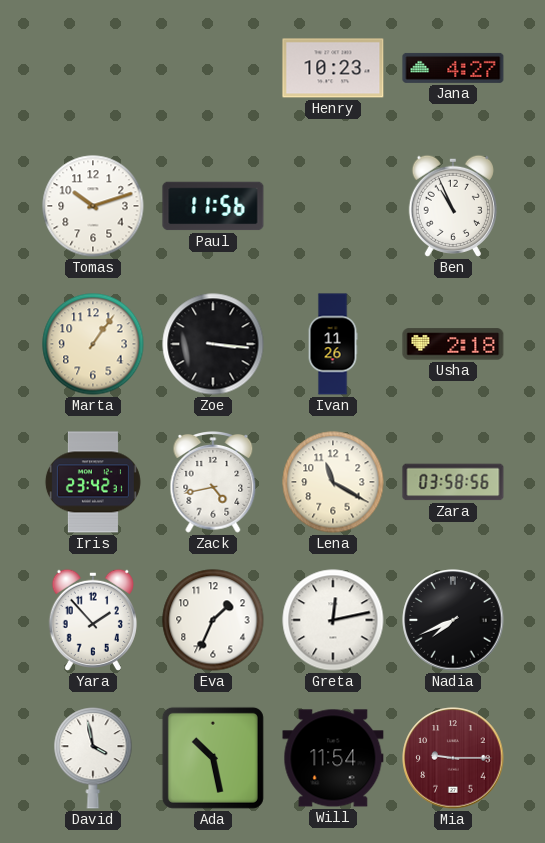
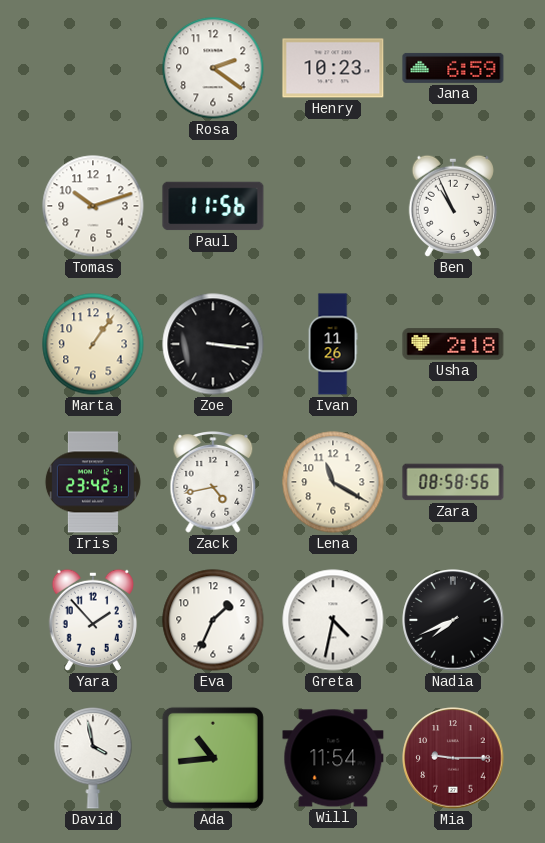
Rosa: none -> 2:21 (213, 68)
Jana: 4:27 -> 6:59 (453, 68)
Zara: 03:58 -> 08:58 (453, 482)
Greta: 12:13 -> 4:32 (333, 620)
Ada: 10:28 -> 10:44 (213, 758)
